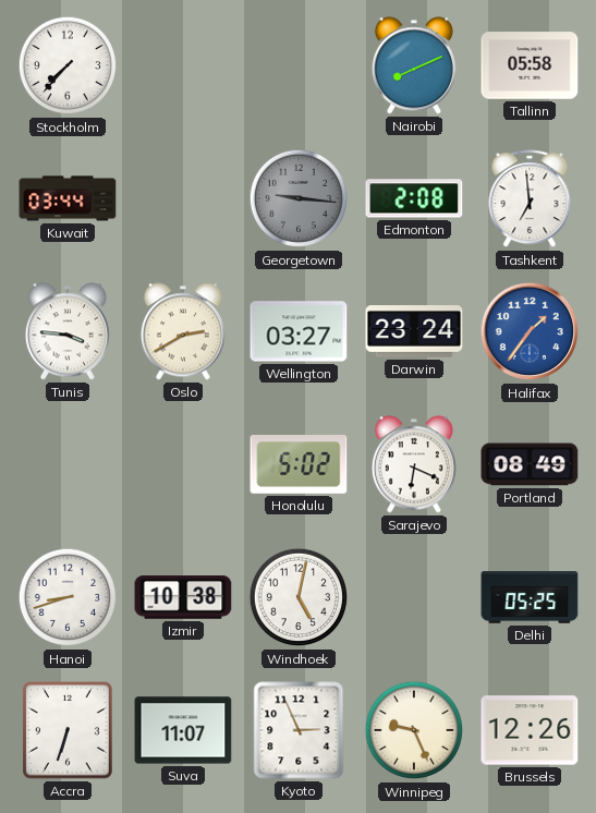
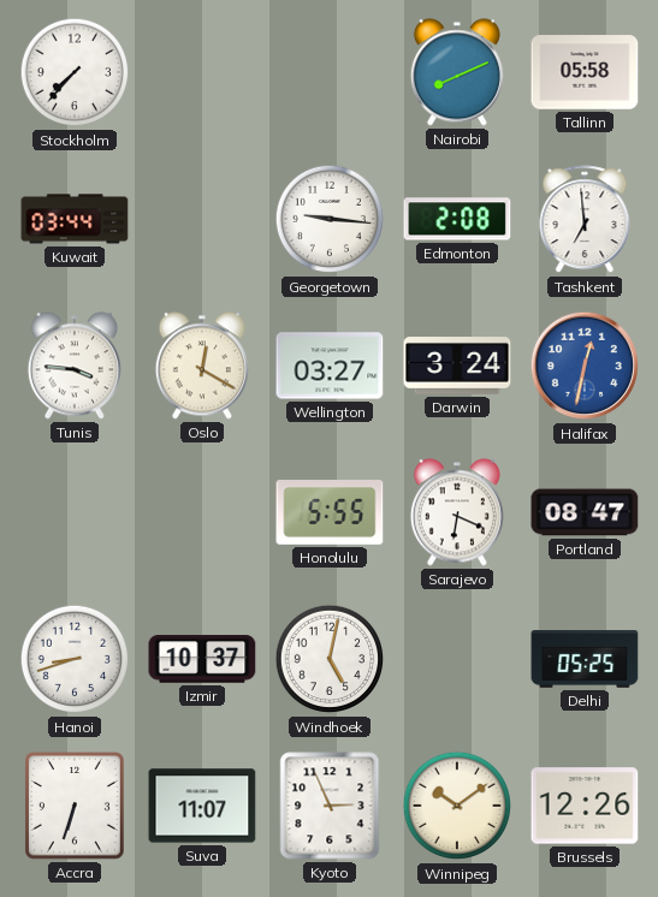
Georgetown dial: grey -> white (330, 219)
Oslo: 2:40 -> 12:20 (202, 366)
Darwin: 23:24 -> 3:24 (457, 366)
Halifax: 1:36 -> 12:32 (585, 366)
Honolulu: 5:02 -> 5:55 (330, 513)
Portland: 08:49 -> 08:47 (585, 512)
Izmir: 10:38 -> 10:37 (202, 659)
Winnipeg: 9:26 -> 10:09 (457, 806)
